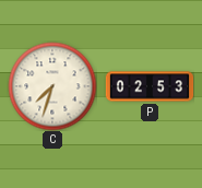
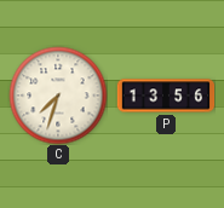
P: 02:53 -> 13:56 (166, 96)
